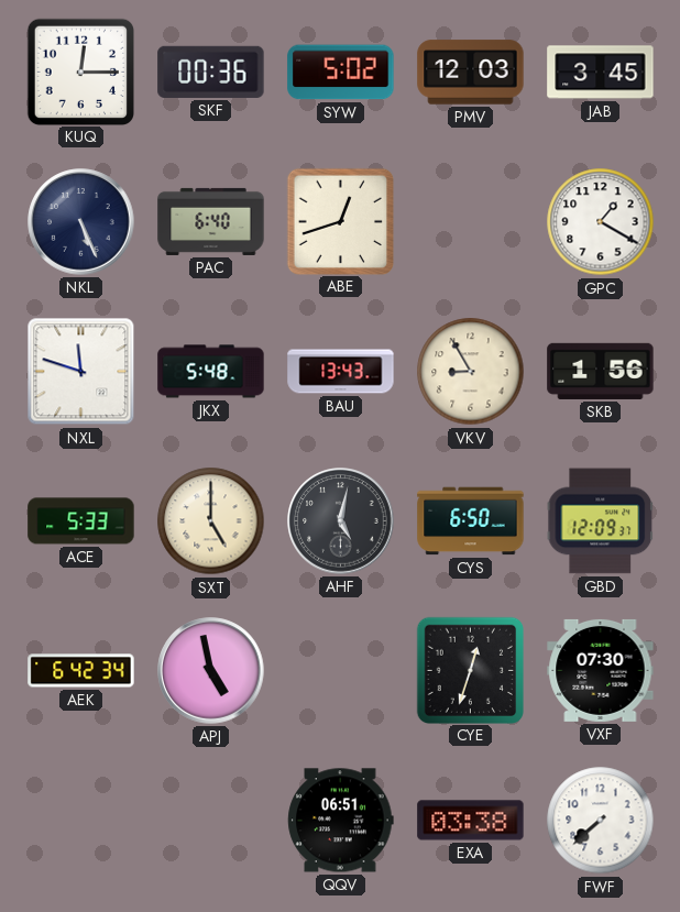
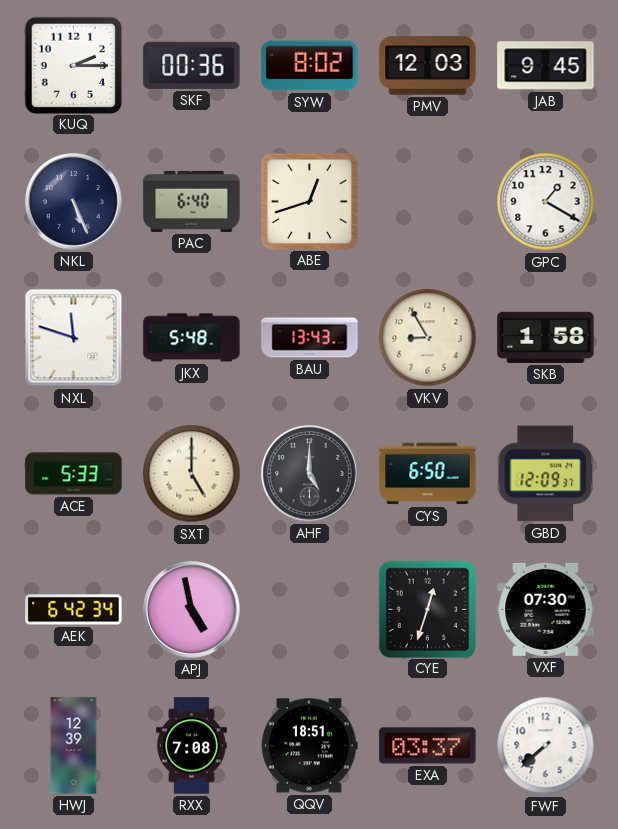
KUQ: 12:15 -> 2:15 (73, 65)
SYW: 5:02 -> 8:02 (310, 66)
JAB: 3:45 -> 9:45 (546, 66)
SKB: 1:56 -> 1:58 (546, 337)
AHF: 5:02 -> 5:00 (310, 474)
HWJ: none -> 12:39 (74, 746)
RXX: none -> 7:08 (192, 746)
QQV: 06:51 -> 18:51 (310, 746)
EXA: 03:38 -> 03:37 (428, 746)
